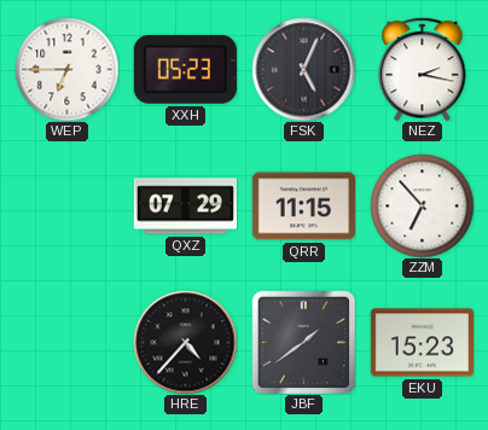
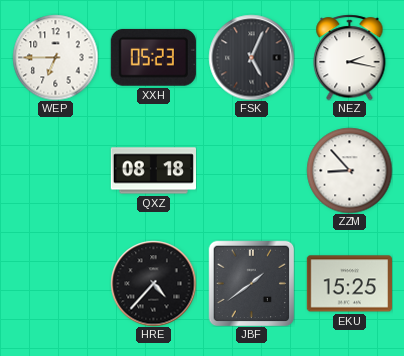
QXZ: 07:29 -> 08:18 (153, 171)
QRR: 11:15 -> none (303, 207)
ZZM: 6:53 -> 8:53 (349, 170)
EKU: 15:23 -> 15:25 (349, 284)
